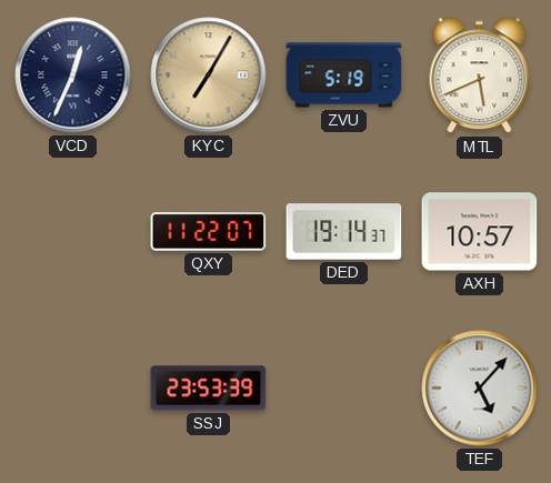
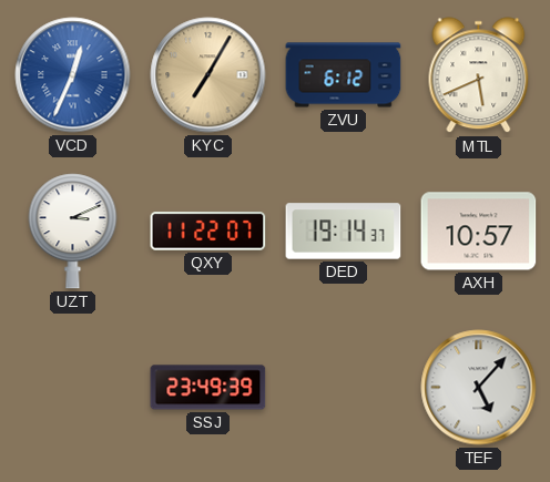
VCD dial: navy -> blue (73, 75)
ZVU: 5:19 -> 6:12 (344, 75)
UZT: none -> 3:11 (73, 232)
SSJ: 23:53 -> 23:49 (208, 388)
